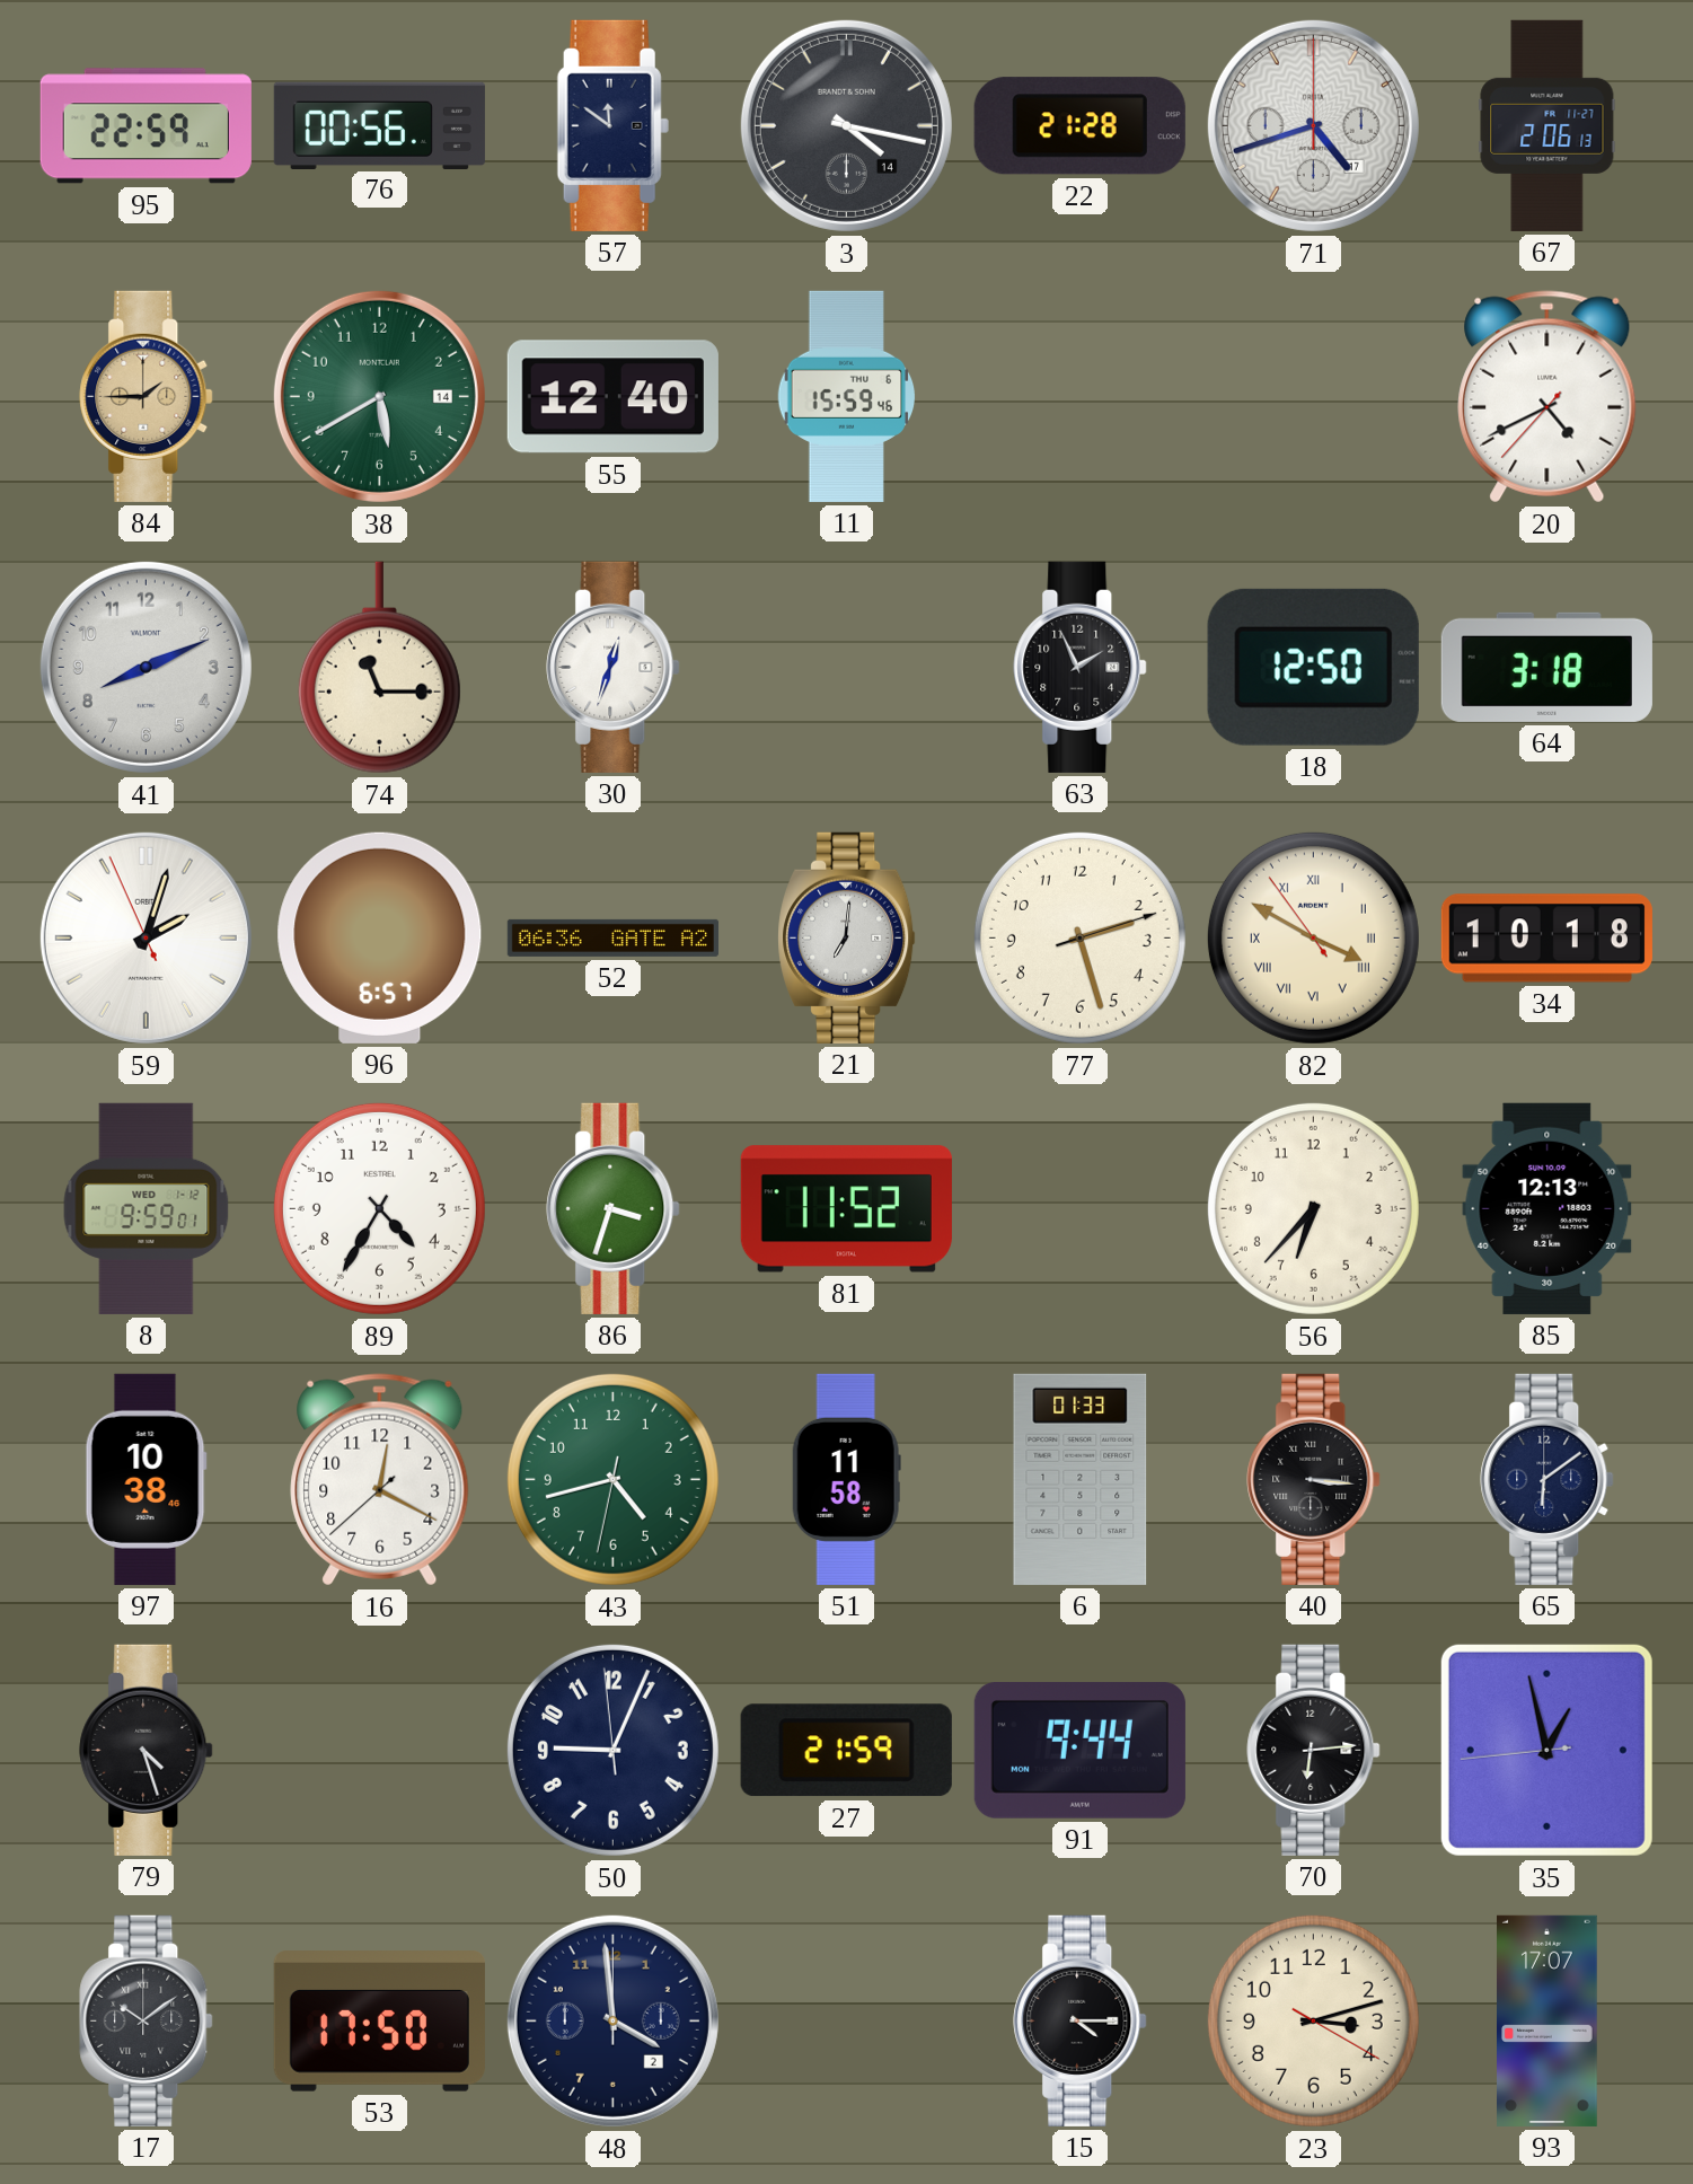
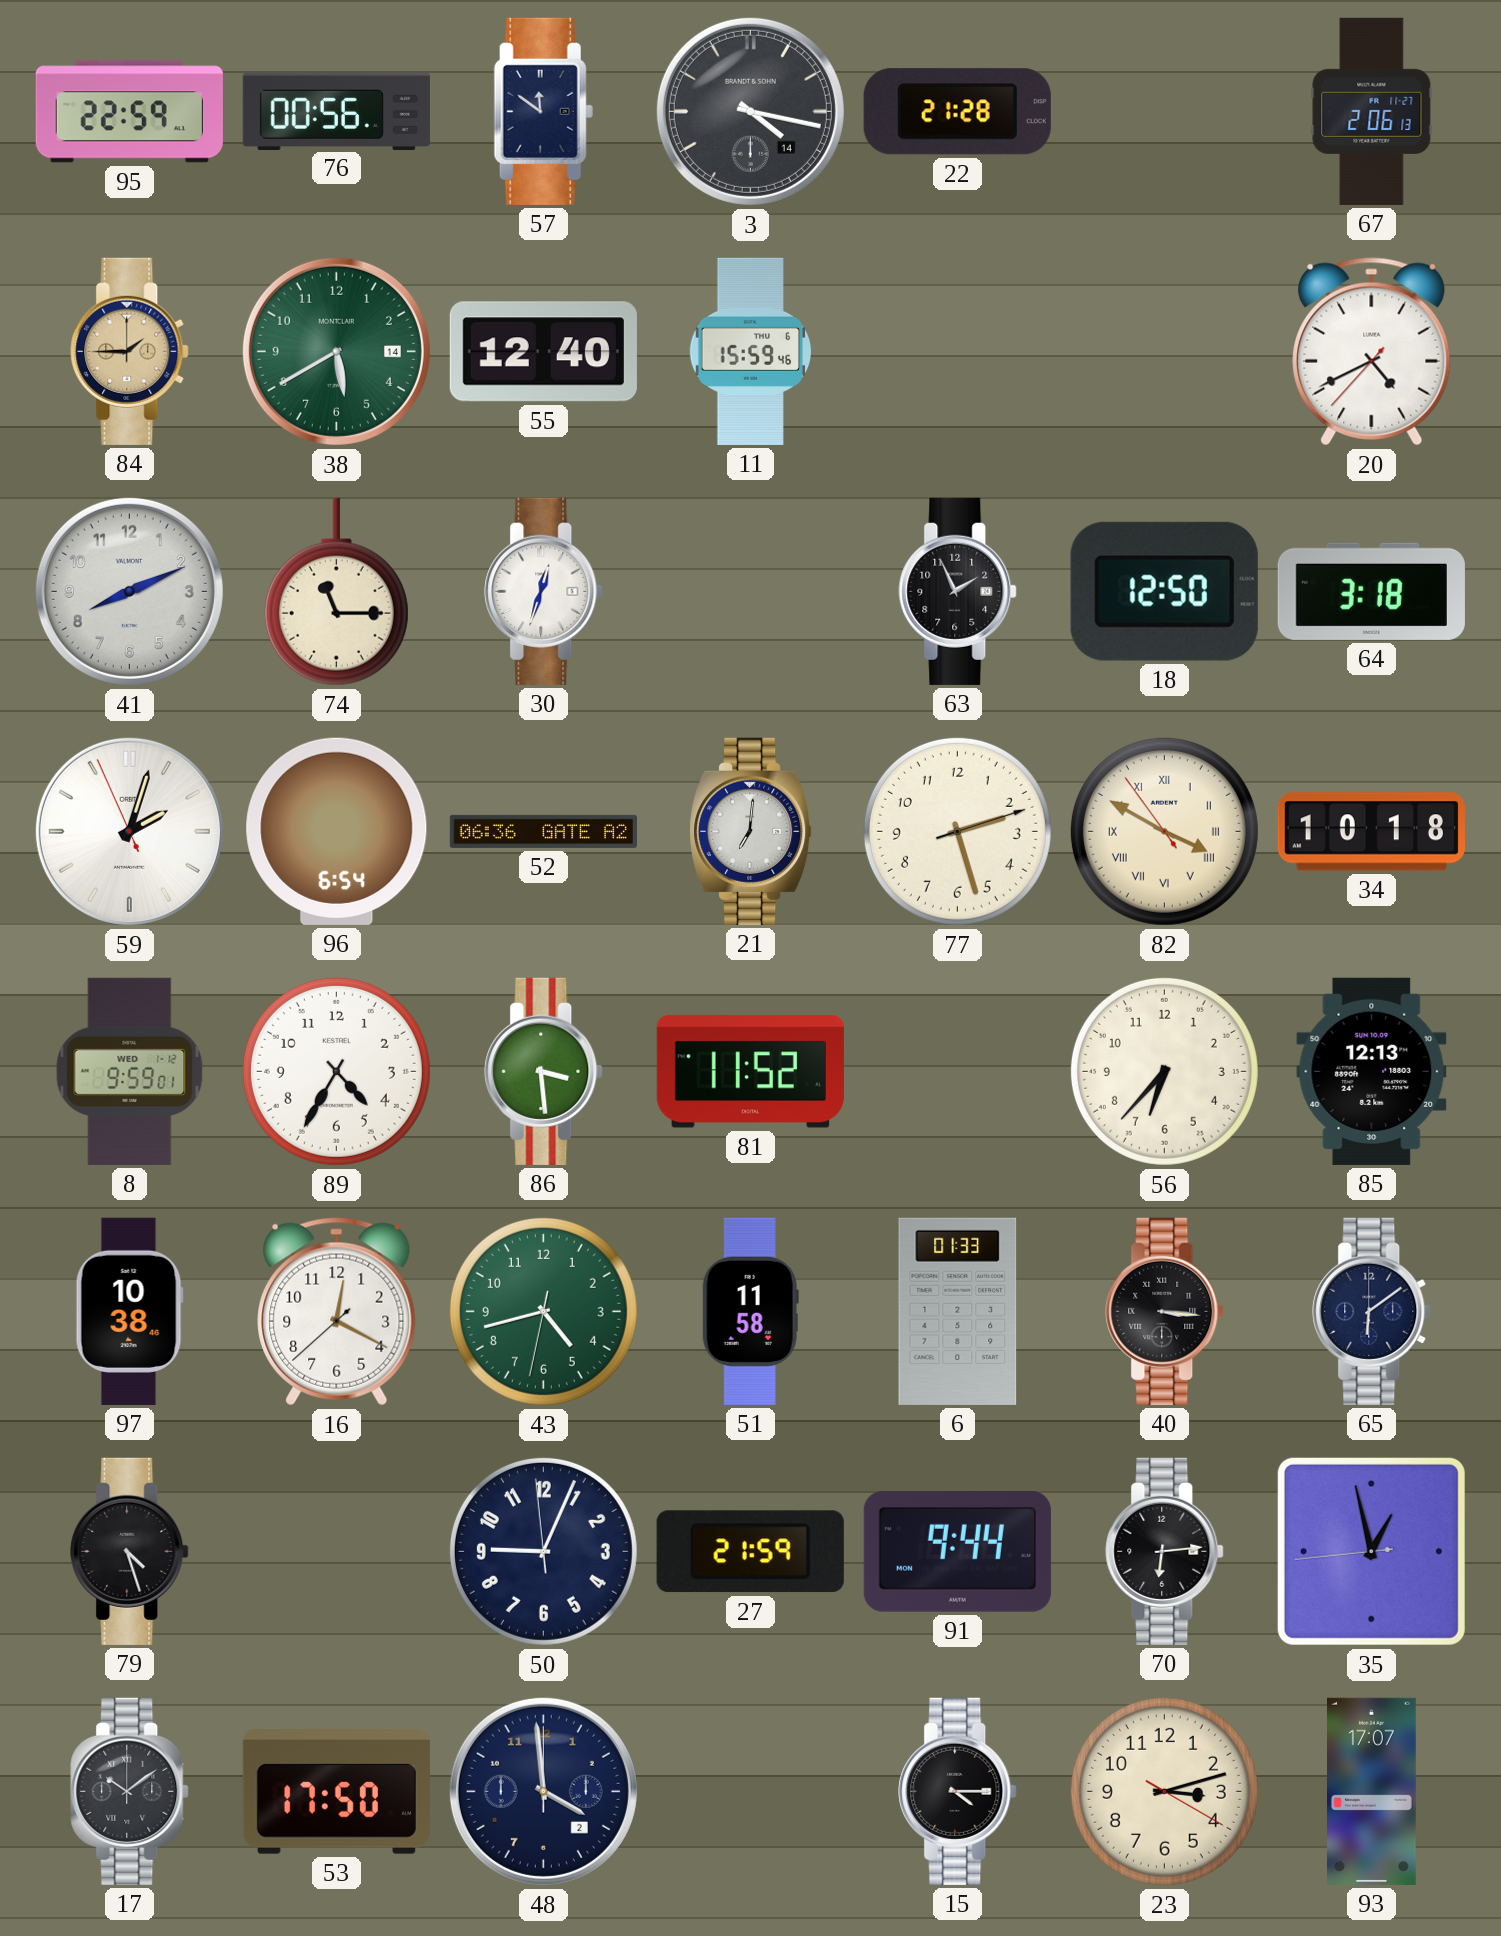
71: 4:42 -> none (1313, 125)
96: 6:57 -> 6:54 (337, 831)
86: 3:33 -> 3:29 (544, 1071)
